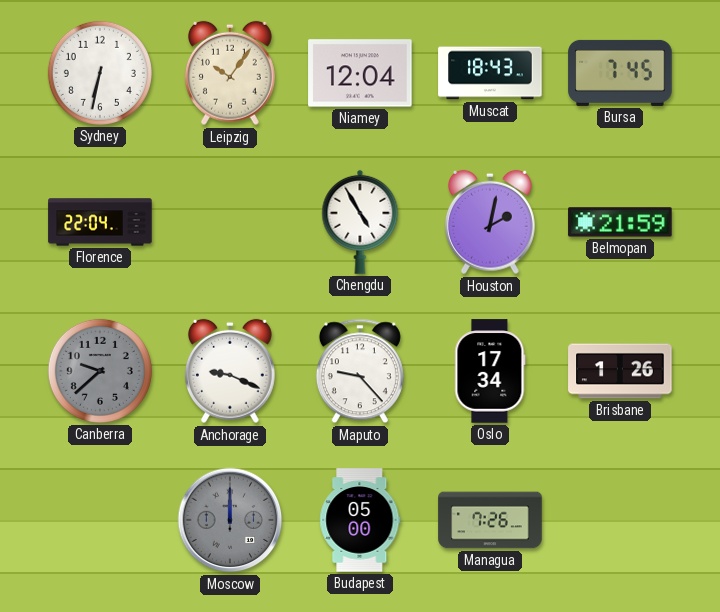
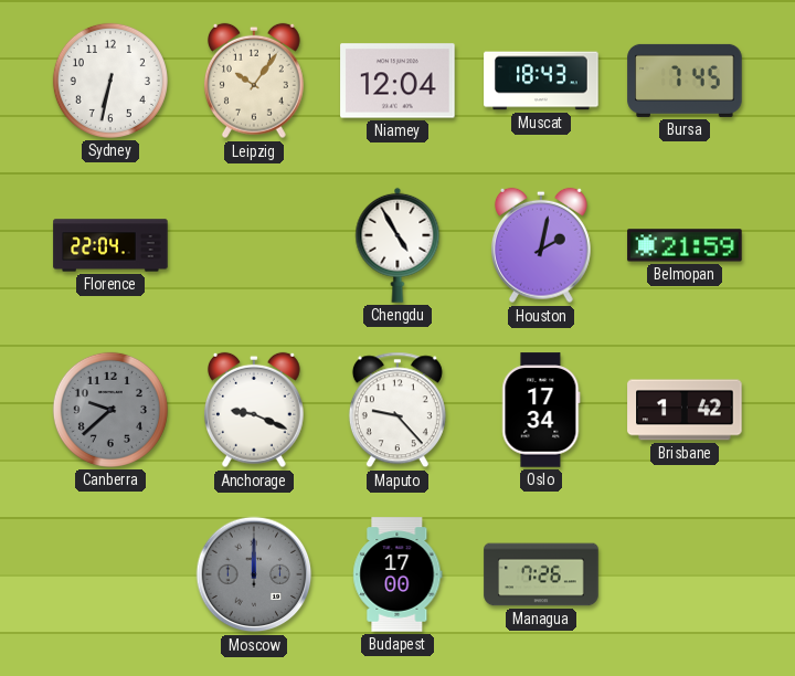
Brisbane: 1:26 -> 1:42 (685, 410)
Budapest: 05:00 -> 17:00 (397, 574)
